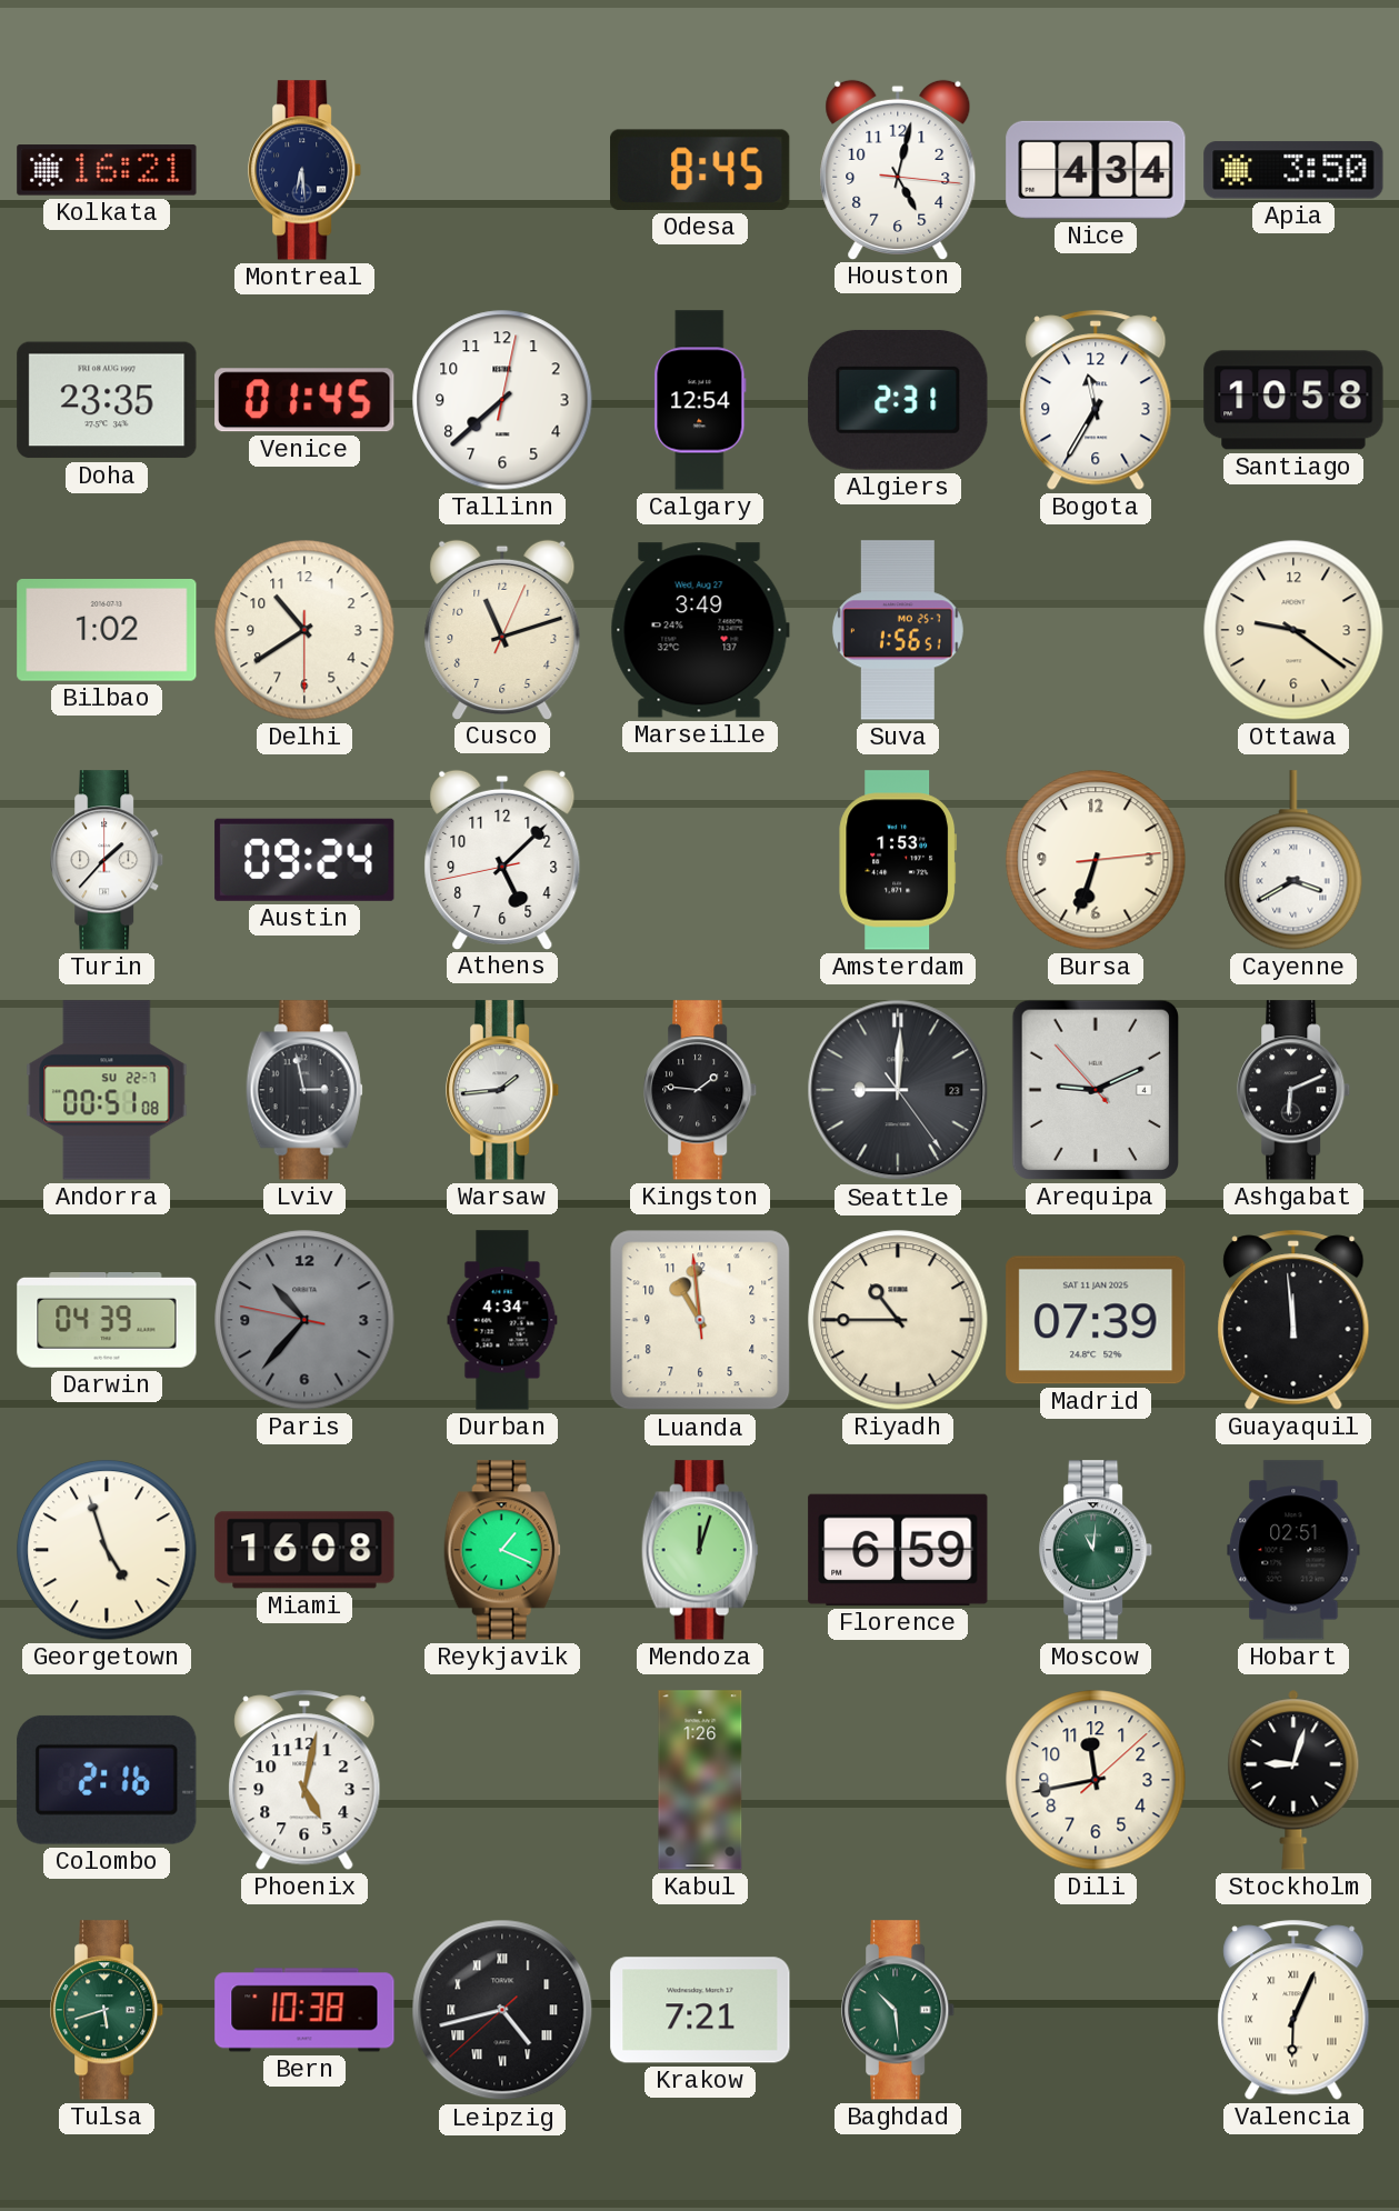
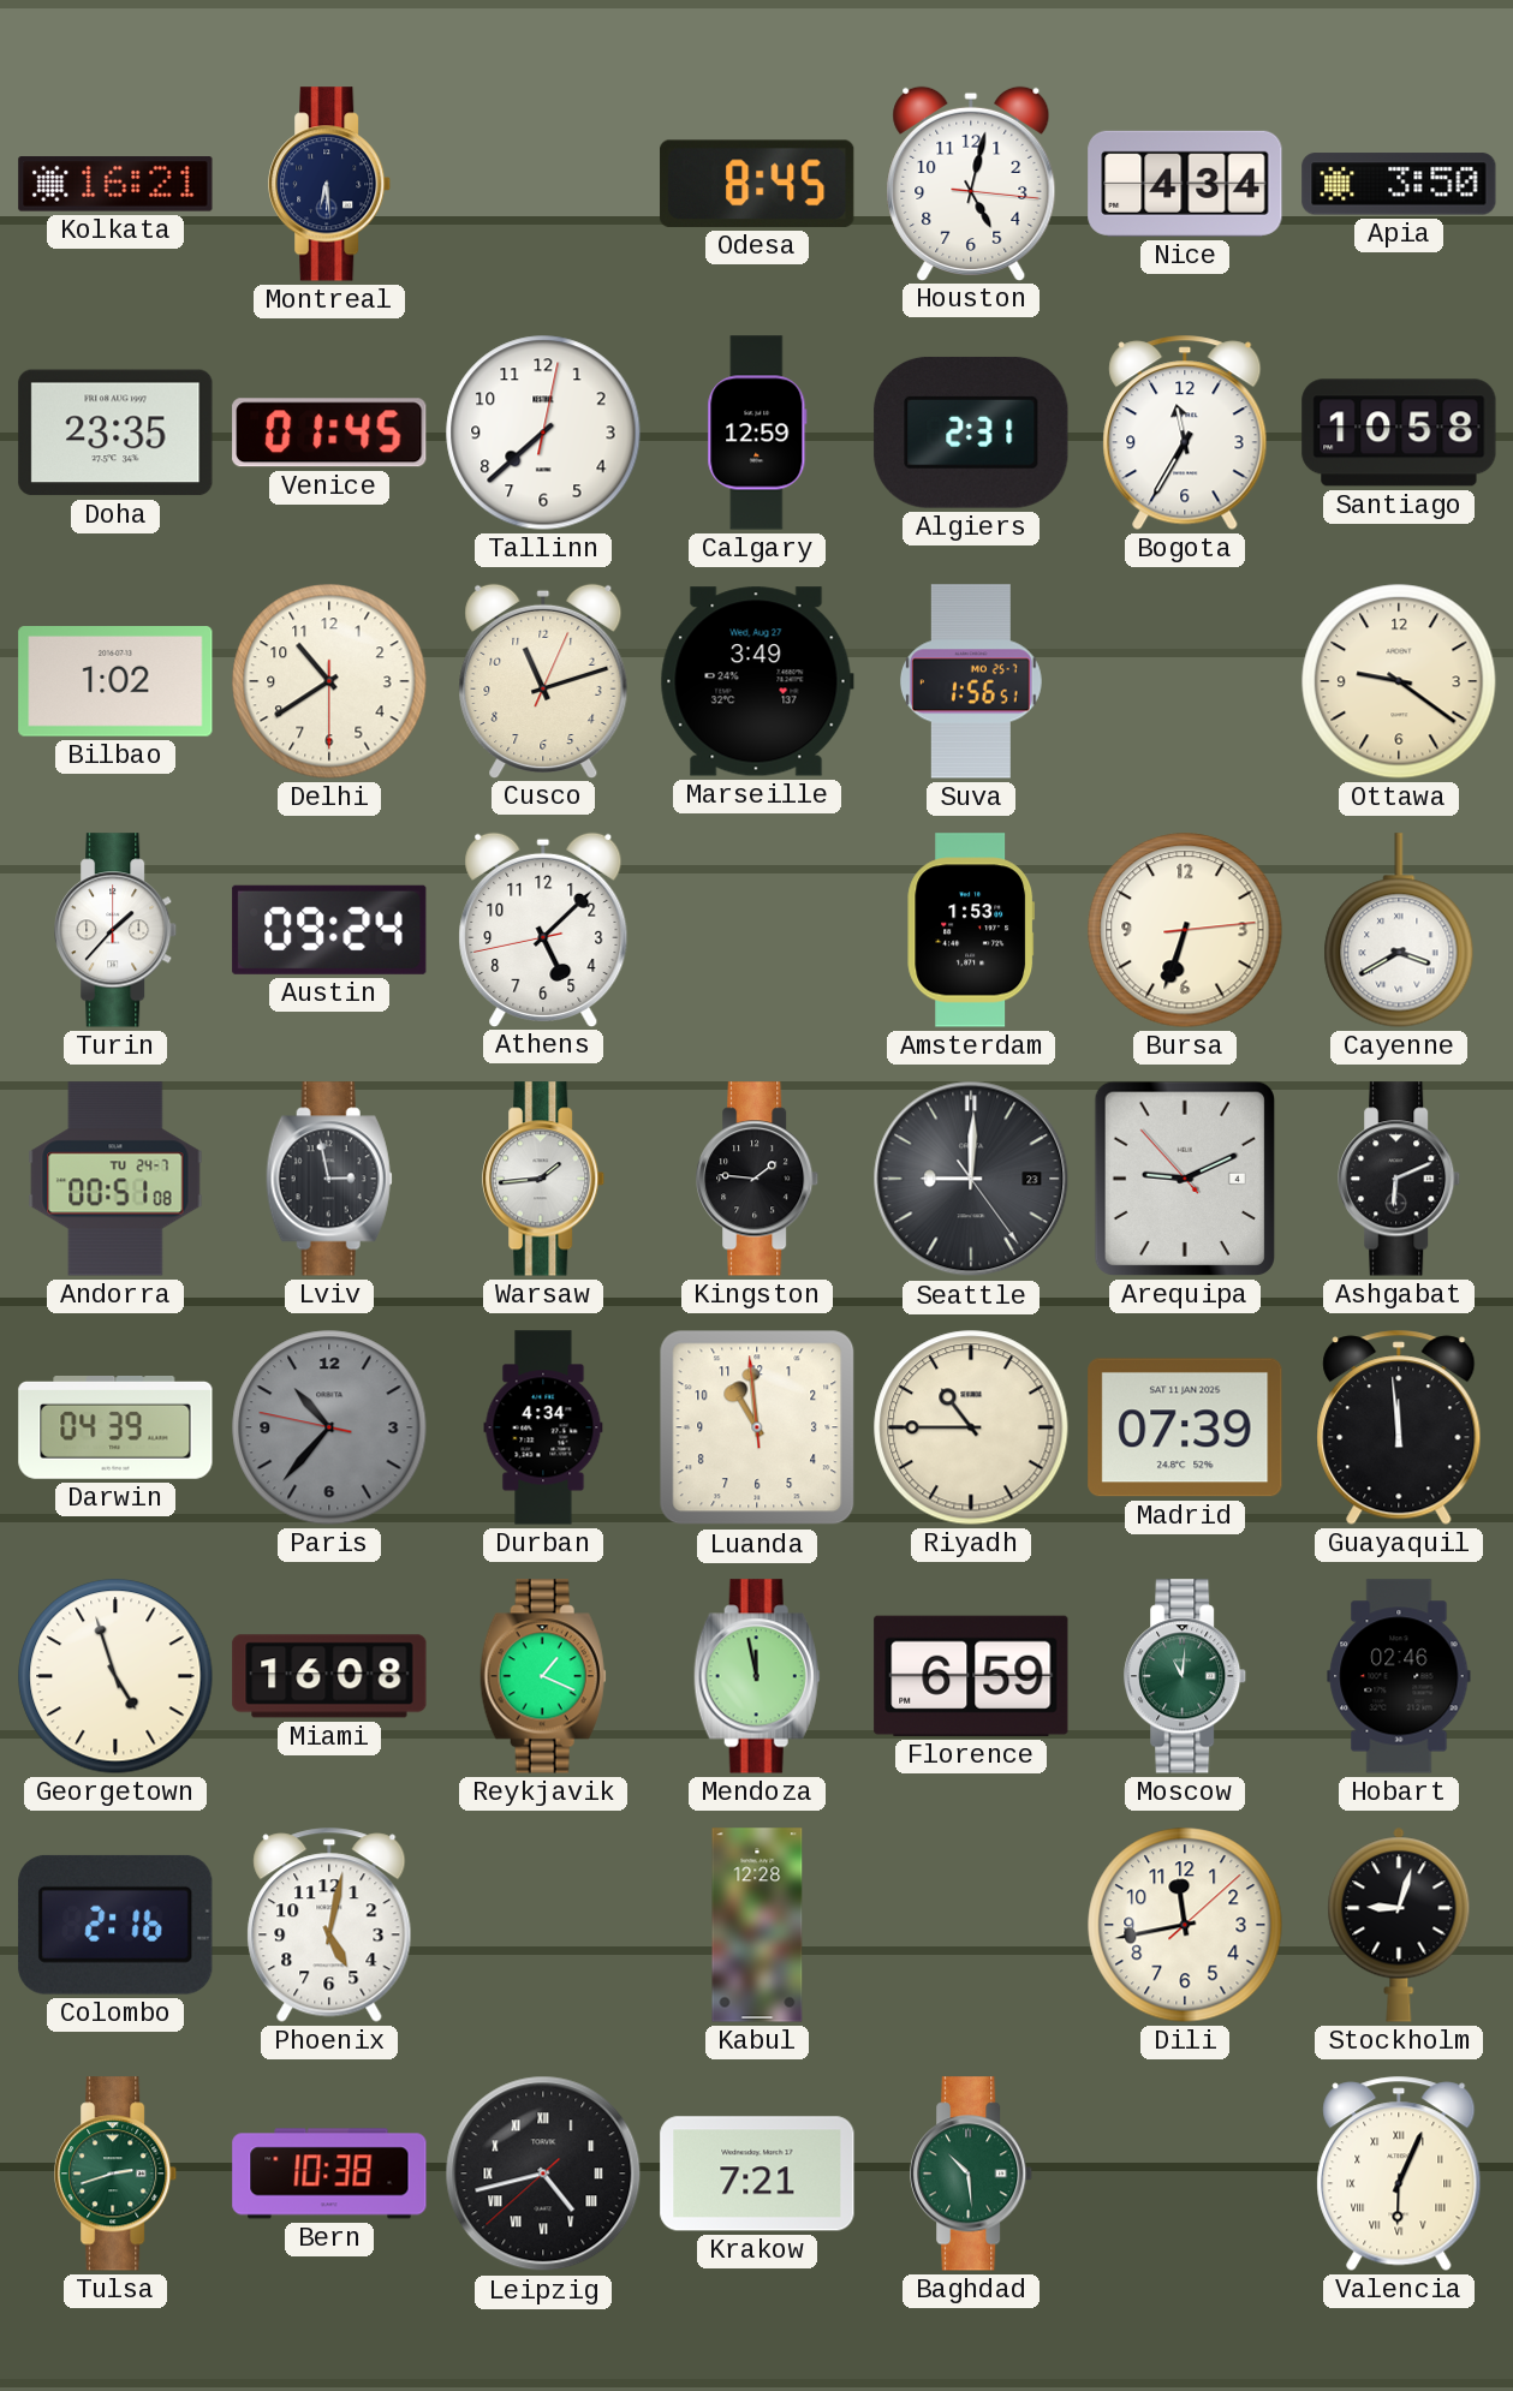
Calgary: 12:54 -> 12:59 (757, 433)
Andorra date: SU 22-7 -> TU 24-7 (115, 1179)
Mendoza: 12:03 -> 11:58 (757, 1676)
Hobart: 02:51 -> 02:46 (1399, 1676)
Kabul: 1:26 -> 12:28 (757, 1925)
Tulsa: 5:42 -> 2:42 (117, 2174)
